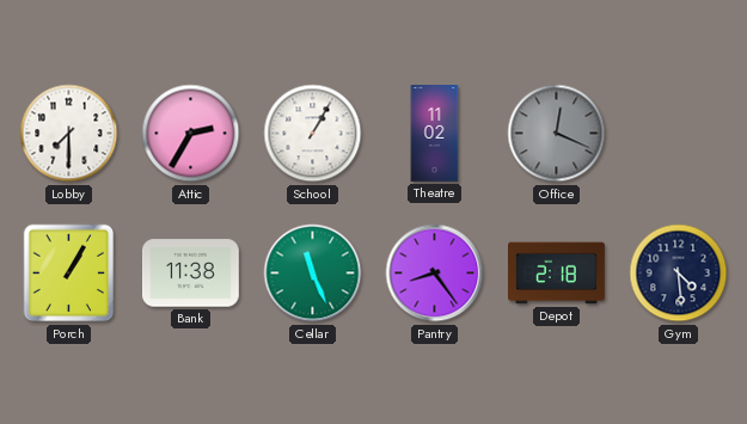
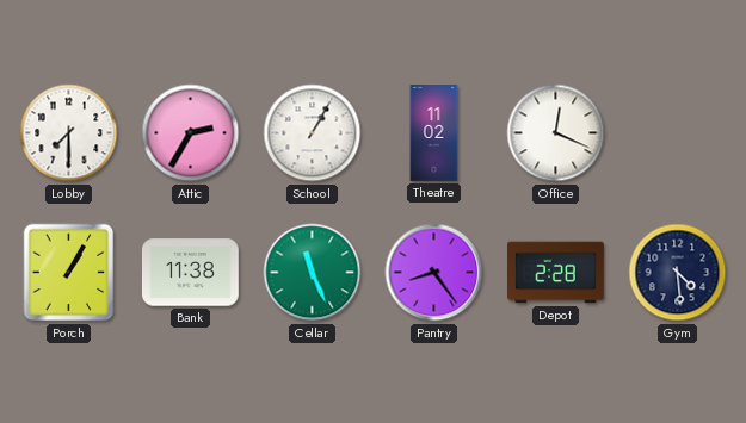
Office dial: grey -> white (556, 133)
Depot: 2:18 -> 2:28 (556, 273)
